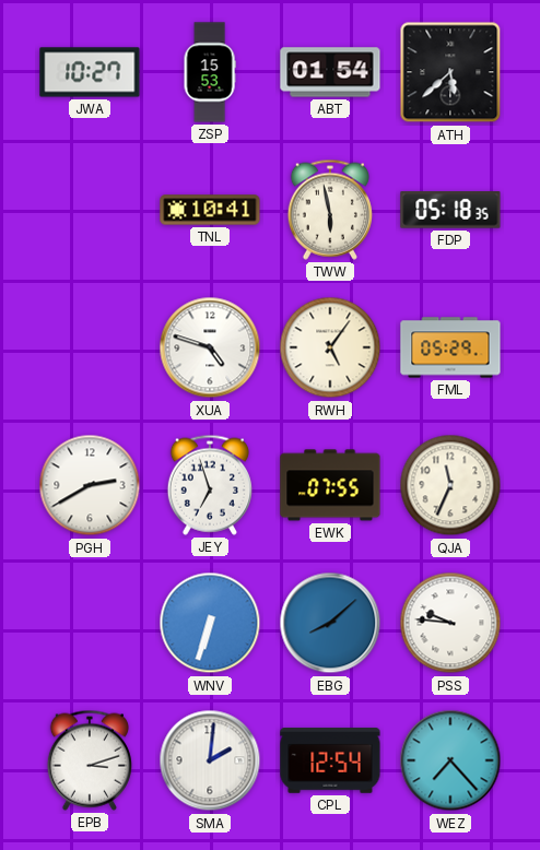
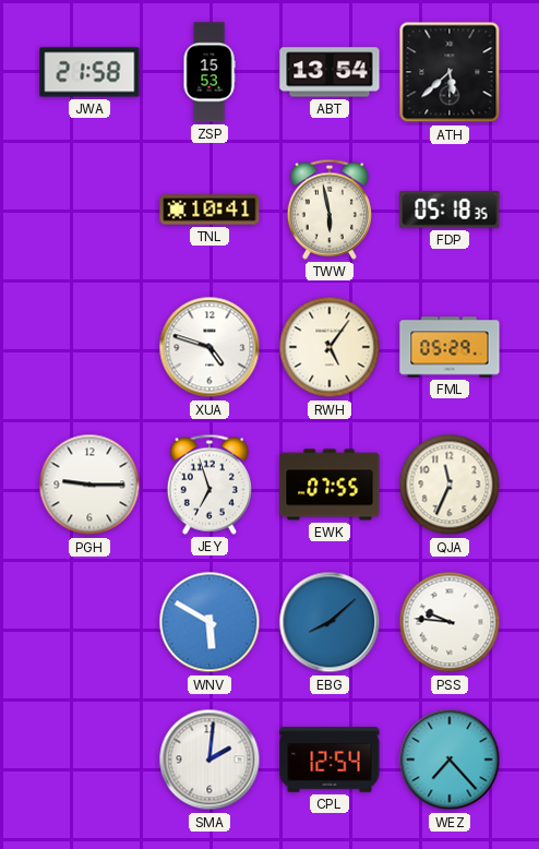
JWA: 10:27 -> 21:58 (89, 72)
ABT: 01:54 -> 13:54 (330, 72)
PGH: 2:40 -> 9:15 (89, 485)
WNV: 6:33 -> 5:50 (209, 622)
EPB: 3:12 -> none (90, 760)
